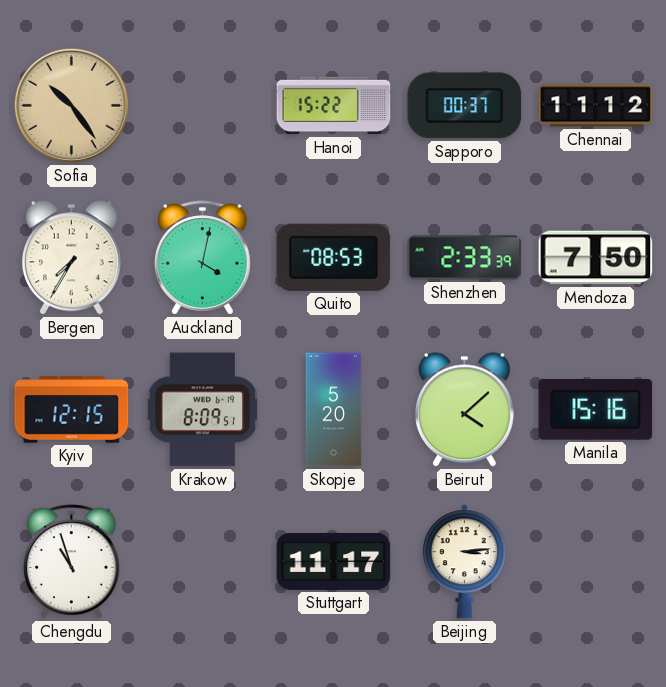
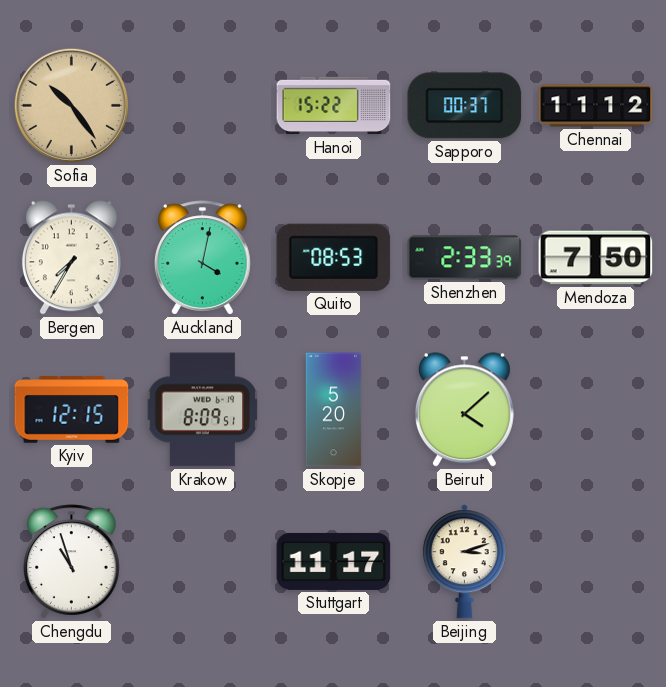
Manila: 15:16 -> none (596, 410)
Beijing: 3:14 -> 3:12 (464, 562)
